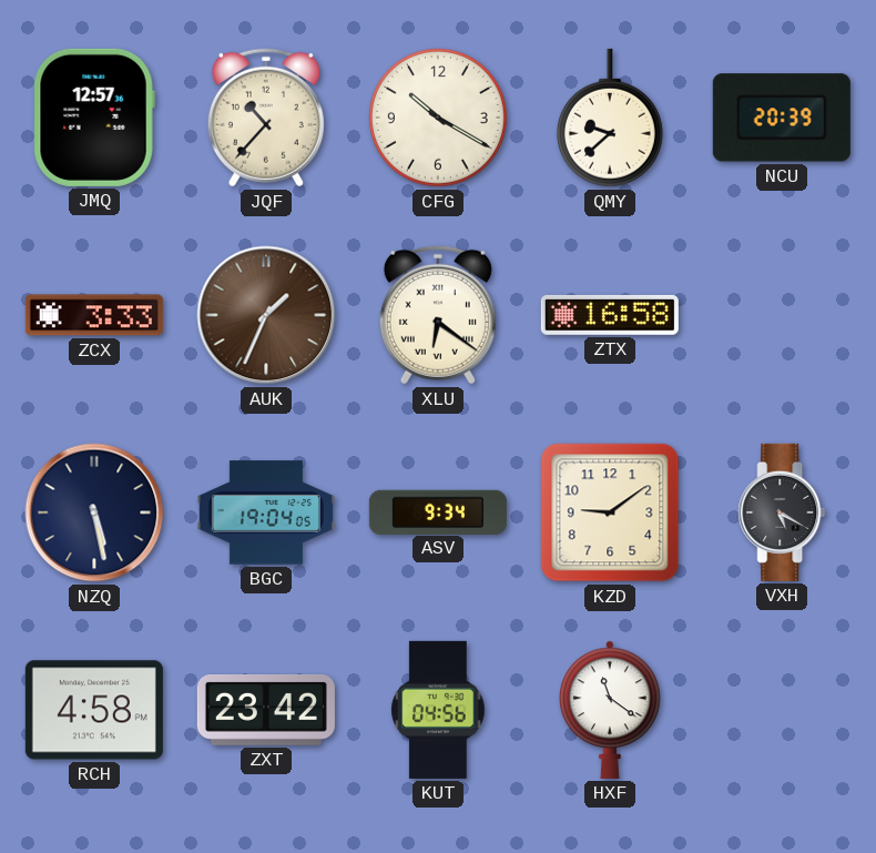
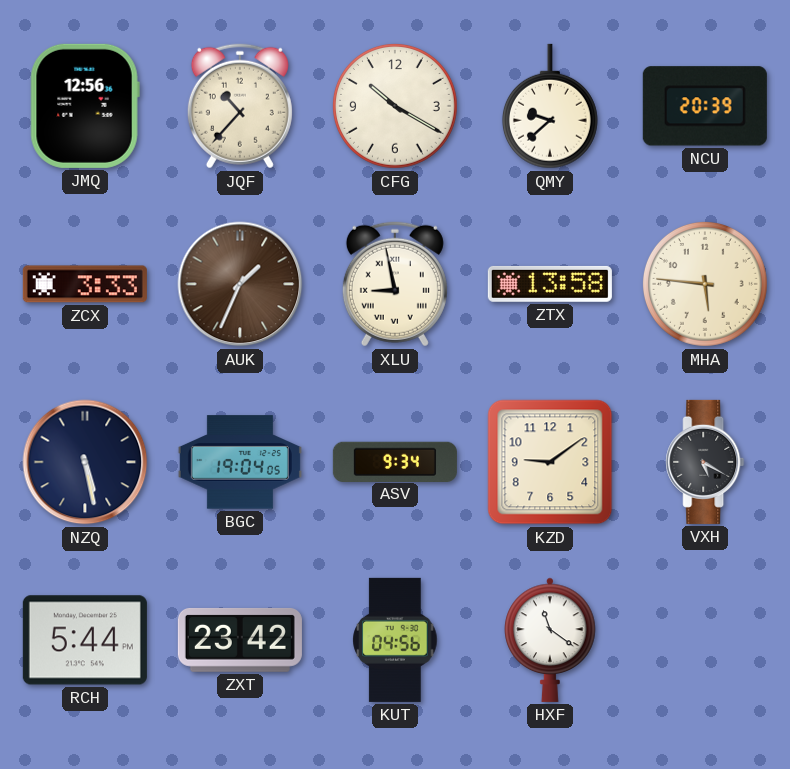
JMQ: 12:57 -> 12:56 (85, 106)
XLU: 6:21 -> 8:58 (395, 284)
ZTX: 16:58 -> 13:58 (550, 284)
MHA: none -> 5:46 (705, 284)
RCH: 4:58 -> 5:44 (85, 640)
